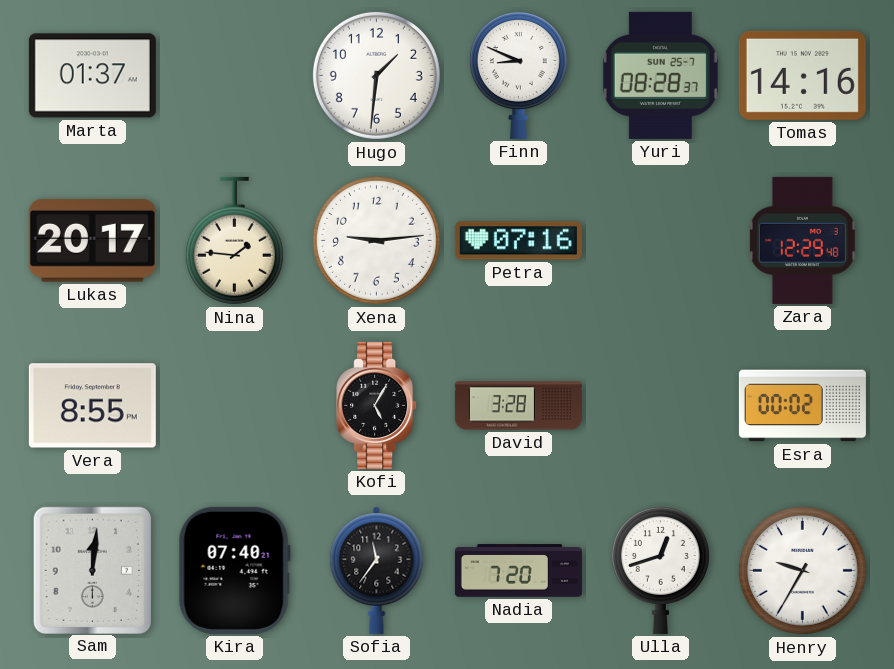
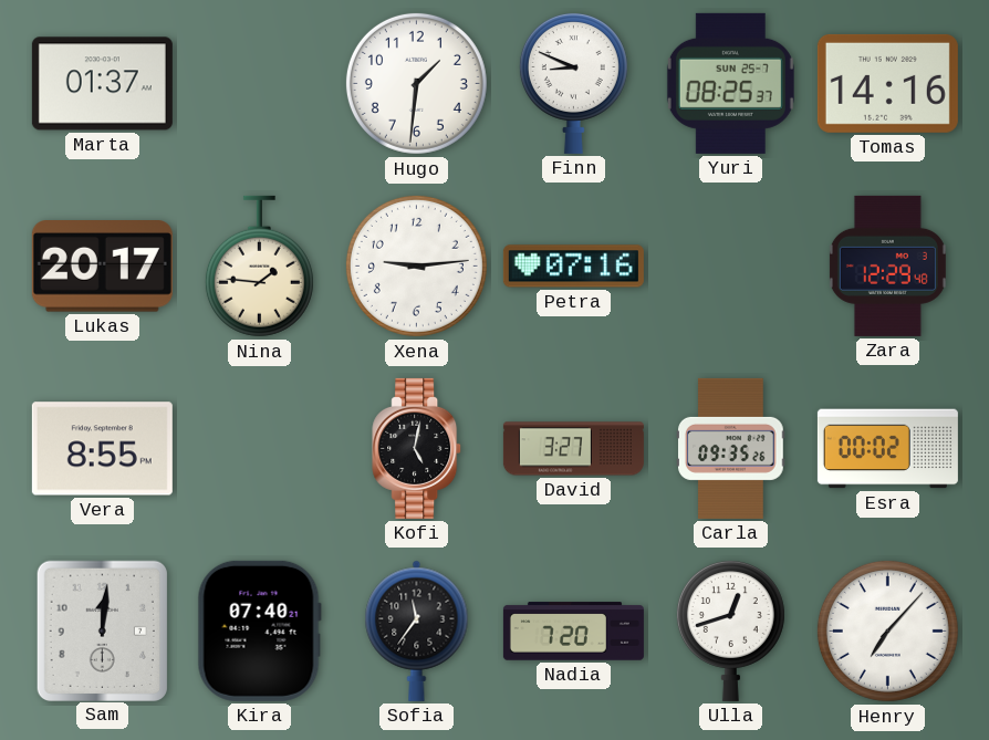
Yuri: 08:28 -> 08:25 (730, 83)
Kofi: 5:05 -> 5:02 (417, 448)
David: 3:28 -> 3:27 (573, 449)
Carla: none -> 09:35 (731, 448)
Henry: 9:35 -> 7:07 (887, 630)
